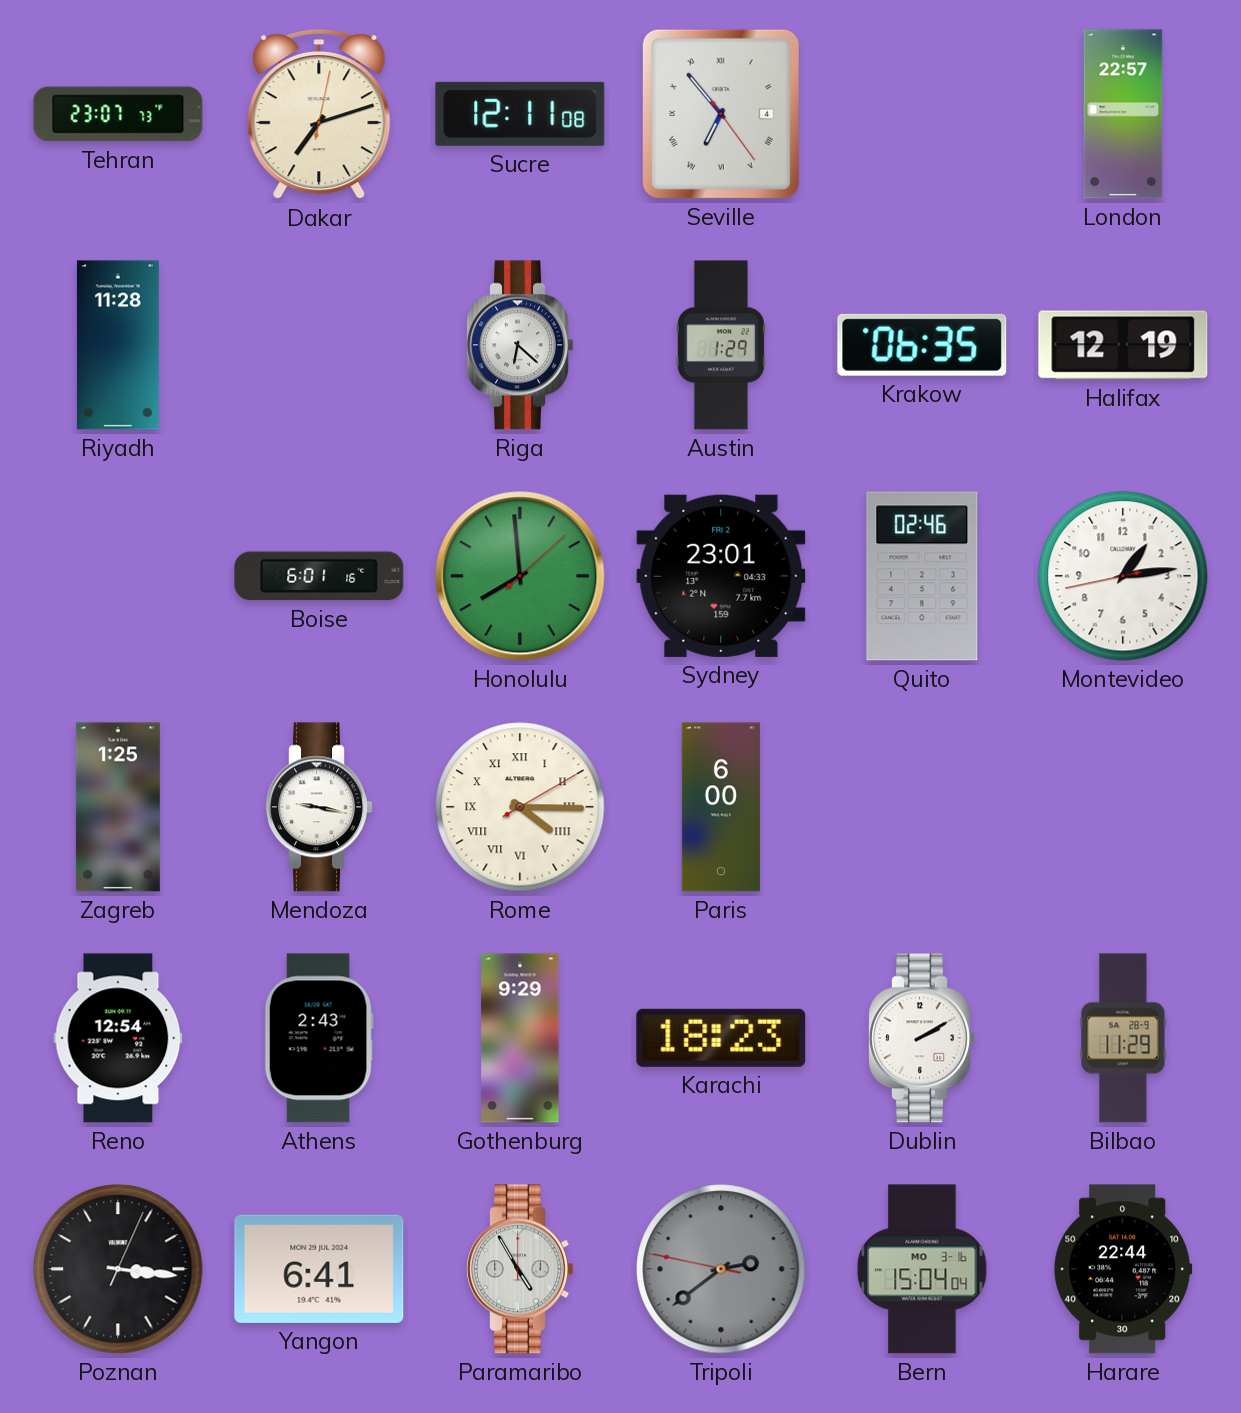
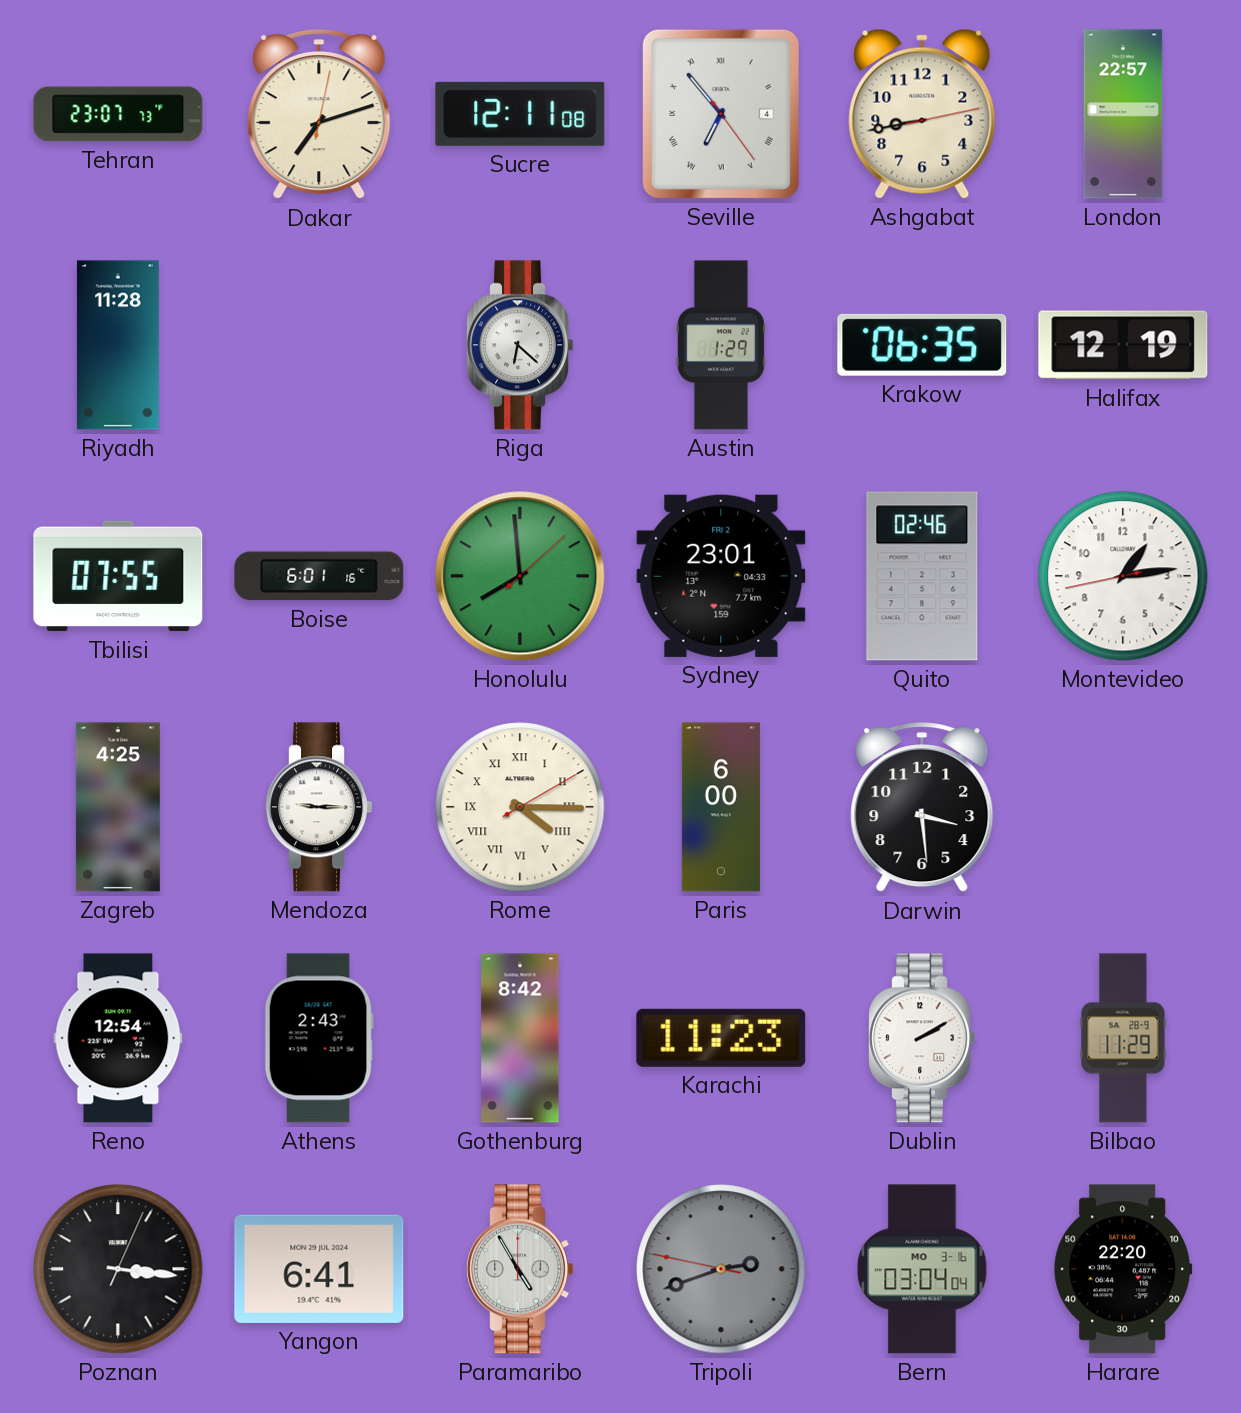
Ashgabat: none -> 8:43 (922, 114)
Tbilisi: none -> 07:55 (118, 576)
Zagreb: 1:25 -> 4:25 (118, 807)
Mendoza: 9:17 -> 9:15 (318, 807)
Darwin: none -> 3:29 (922, 808)
Gothenburg: 9:29 -> 8:42 (520, 1038)
Karachi: 18:23 -> 11:23 (721, 1038)
Tripoli: 2:38 -> 2:41 (721, 1269)
Bern: 15:04 -> 03:04 (922, 1269)
Harare: 22:44 -> 22:20 (1123, 1269)
